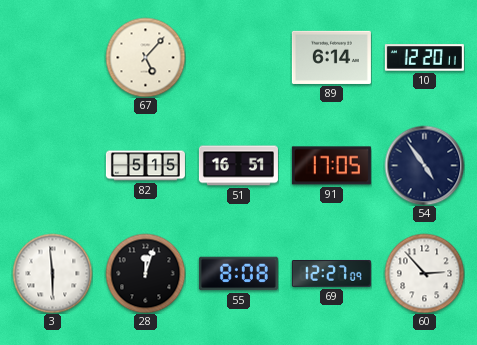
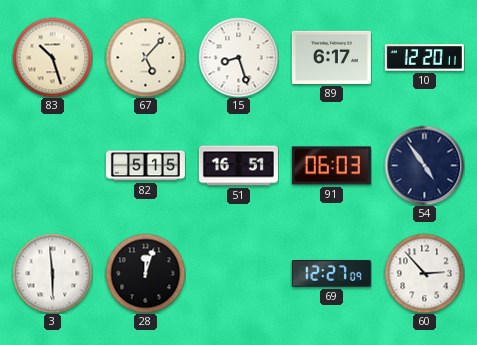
83: none -> 10:27 (52, 57)
15: none -> 8:27 (238, 57)
89: 6:14 -> 6:17 (331, 57)
91: 17:05 -> 06:03 (331, 166)
55: 8:08 -> none (238, 274)
